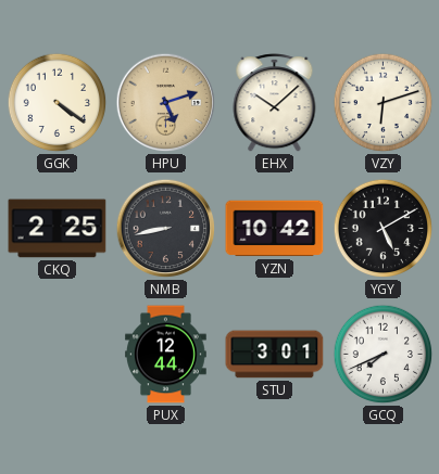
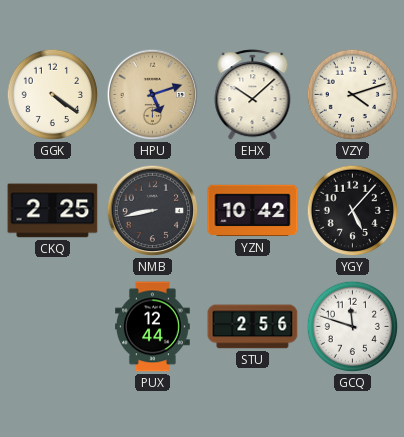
VZY: 6:12 -> 4:12 (353, 95)
YGY: 5:10 -> 5:07 (353, 211)
STU: 3:01 -> 2:56 (253, 327)
GCQ: 7:41 -> 11:48 (353, 327)
